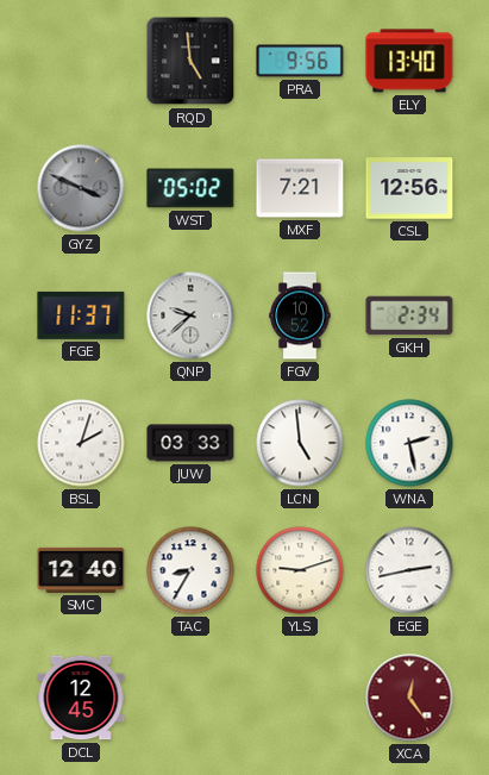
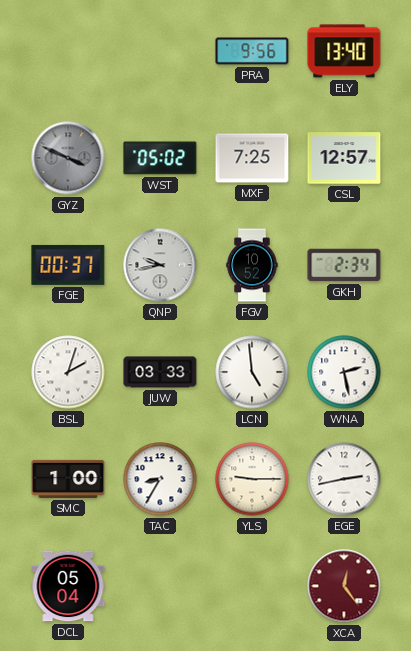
RQD: 4:59 -> none (190, 61)
MXF: 7:21 -> 7:25 (252, 158)
CSL: 12:56 -> 12:57 (344, 158)
FGE: 11:37 -> 00:37 (68, 265)
QNP: 9:38 -> 9:43 (160, 265)
SMC: 12:40 -> 1:00 (68, 479)
YLS: 9:12 -> 9:15 (252, 479)
DCL: 12:45 -> 05:04 (68, 586)
